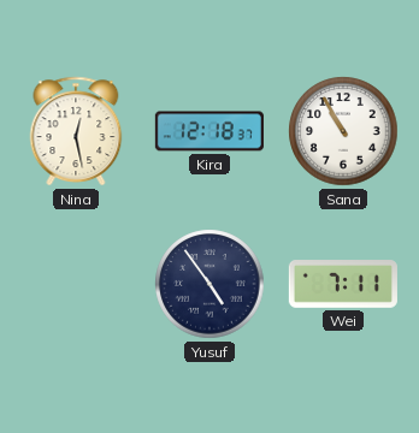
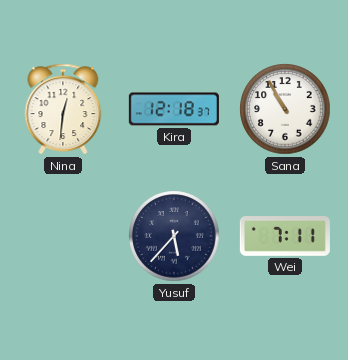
Nina: 12:28 -> 12:31 (63, 109)
Yusuf: 4:54 -> 5:37 (174, 236)
